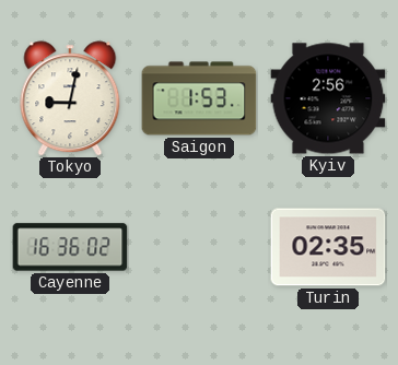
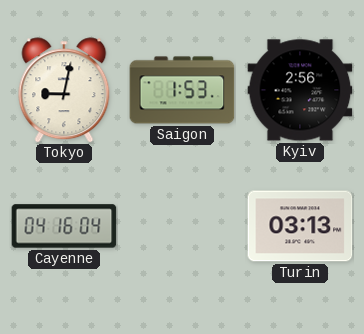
Cayenne: 16:36 -> 04:16 (64, 226)
Turin: 02:35 -> 03:13 (300, 226)
